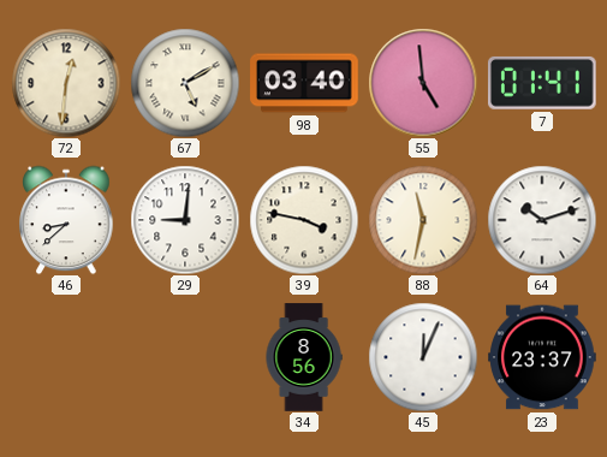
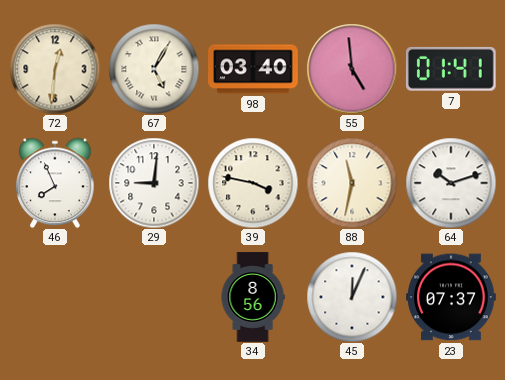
67: 5:10 -> 5:05 (154, 69)
46: 8:38 -> 7:56 (55, 183)
23: 23:37 -> 07:37 (451, 297)
